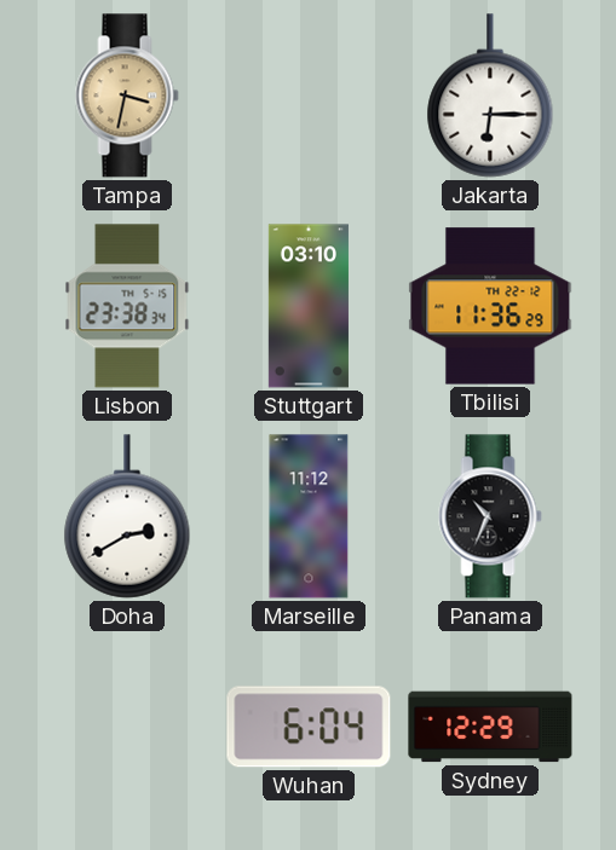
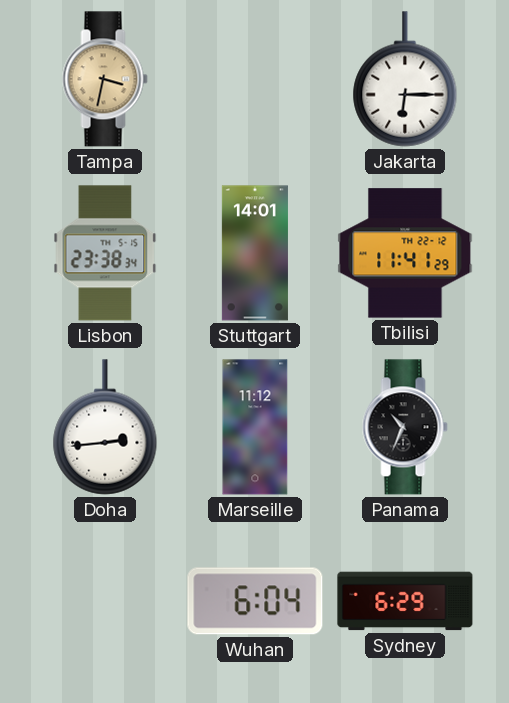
Stuttgart: 03:10 -> 14:01 (255, 253)
Tbilisi: 11:36 -> 11:41 (405, 253)
Doha: 2:40 -> 2:44 (105, 427)
Sydney: 12:29 -> 6:29 (405, 601)
